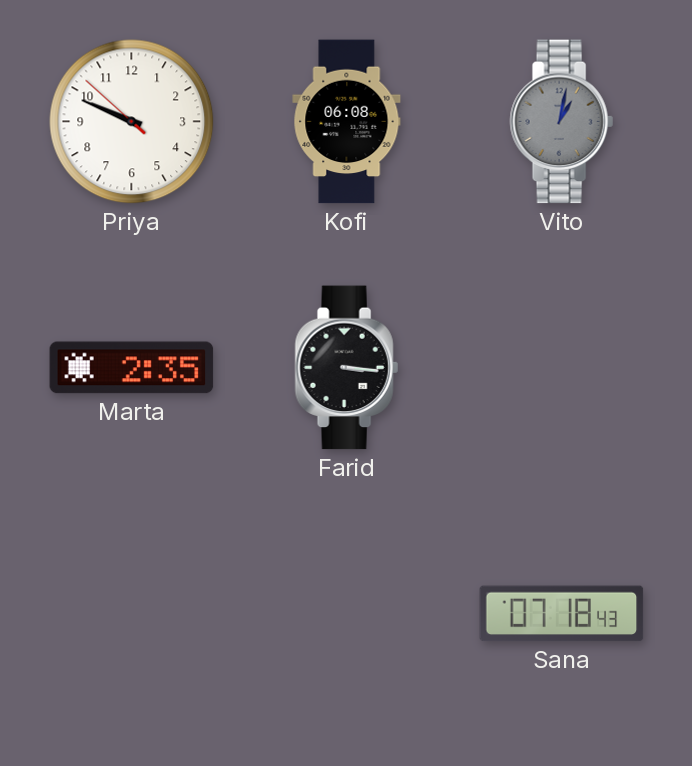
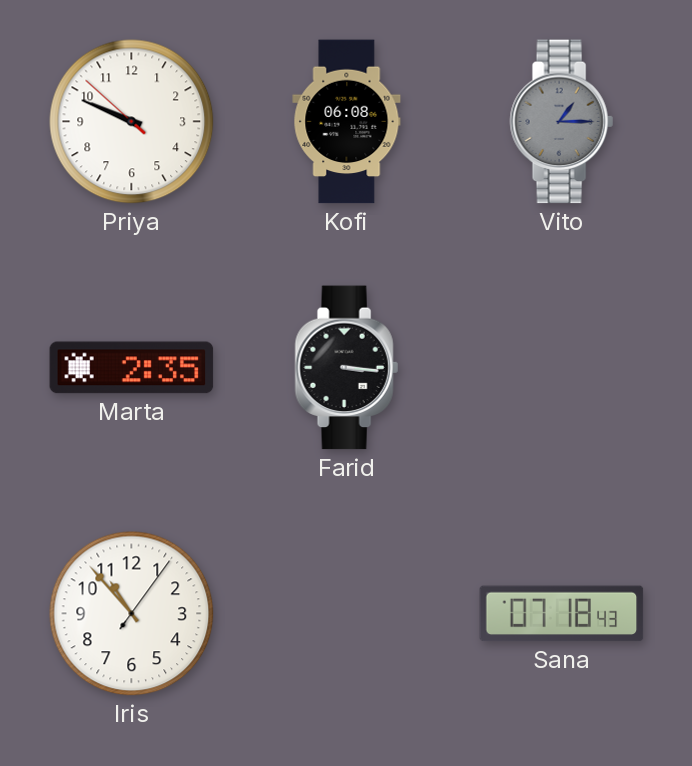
Vito: 1:02 -> 1:15 (561, 122)
Iris: none -> 10:53 (132, 614)
